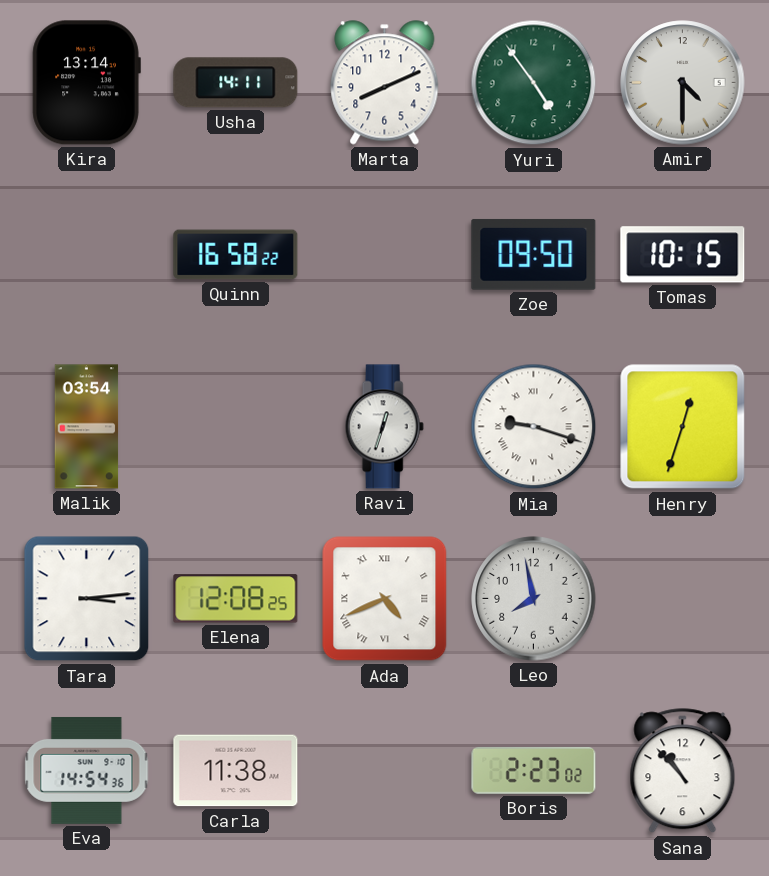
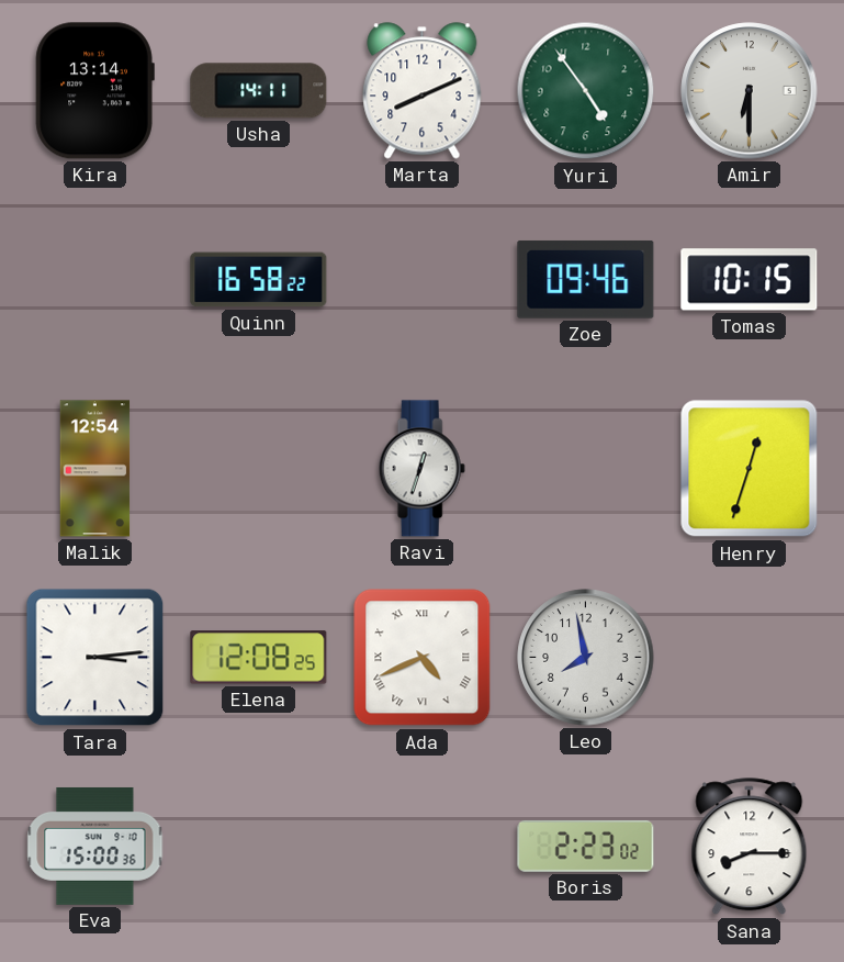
Amir: 4:30 -> 6:30 (750, 91)
Zoe: 09:50 -> 09:46 (586, 279)
Malik: 03:54 -> 12:54 (95, 469)
Mia: 9:18 -> none (534, 427)
Eva: 14:54 -> 15:00 (95, 846)
Carla: 11:38 -> none (236, 771)
Sana: 10:53 -> 8:15 (750, 847)
